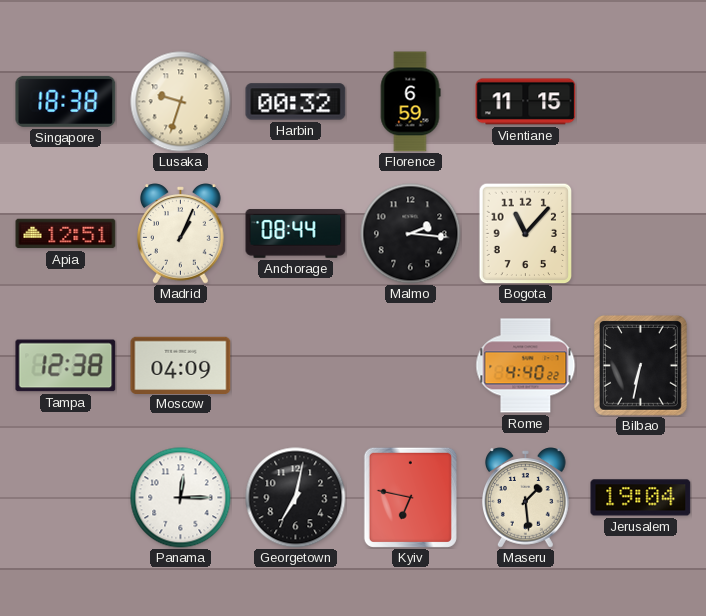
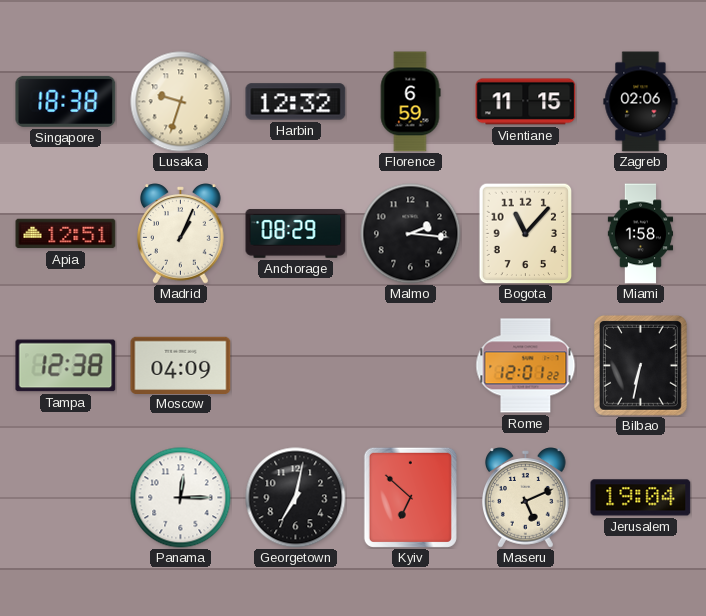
Harbin: 00:32 -> 12:32 (296, 102)
Zagreb: none -> 02:06 (641, 102)
Anchorage: 08:44 -> 08:29 (296, 234)
Miami: none -> 1:58 (641, 234)
Rome: 4:40 -> 12:01 (526, 366)
Kyiv: 6:47 -> 6:52 (410, 497)
Maseru: 1:29 -> 5:11 (526, 498)
